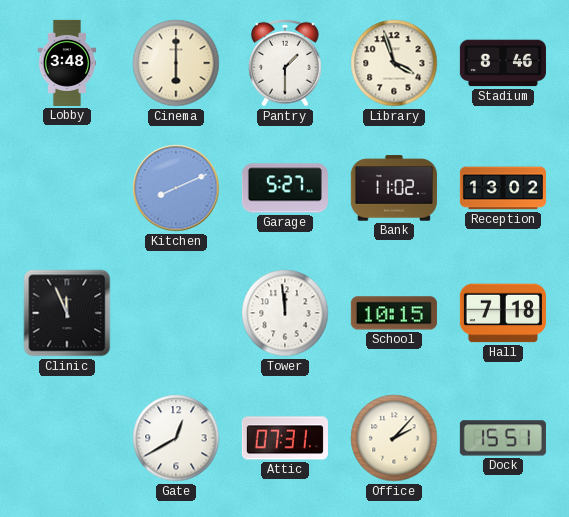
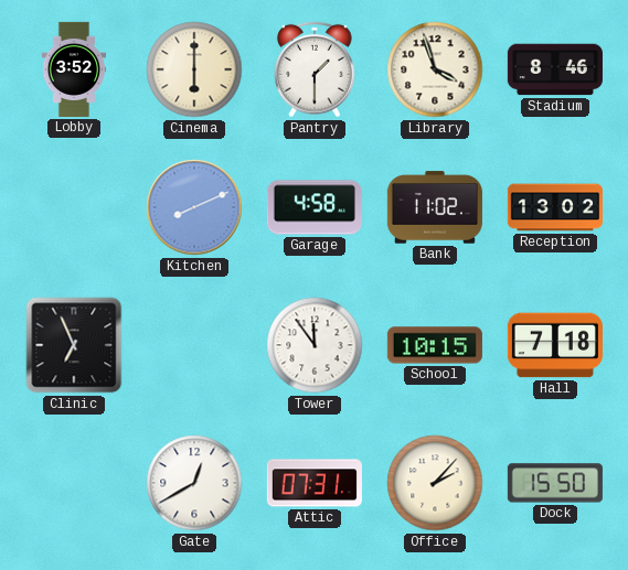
Lobby: 3:48 -> 3:52 (74, 69)
Garage: 5:27 -> 4:58 (315, 207)
Clinic: 11:56 -> 6:56 (74, 345)
Tower: 11:59 -> 11:54 (315, 345)
Dock: 15:51 -> 15:50 (555, 483)
